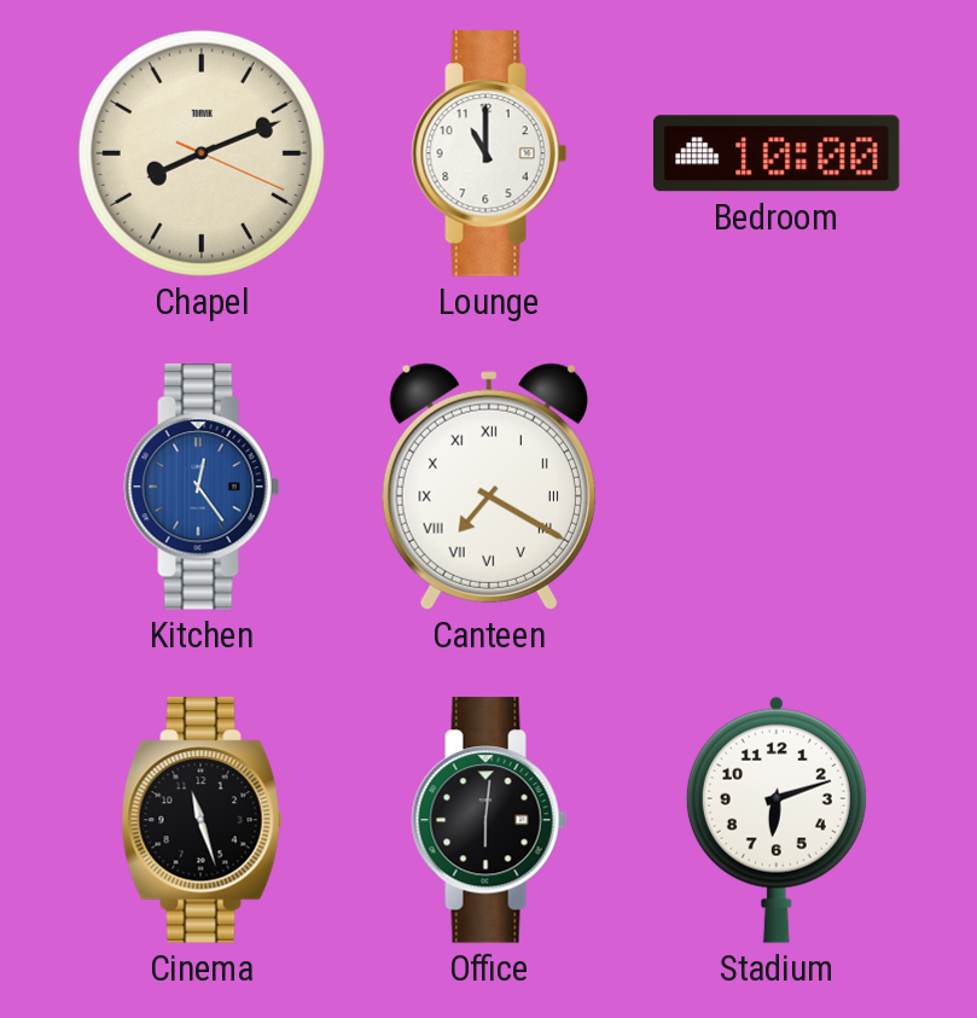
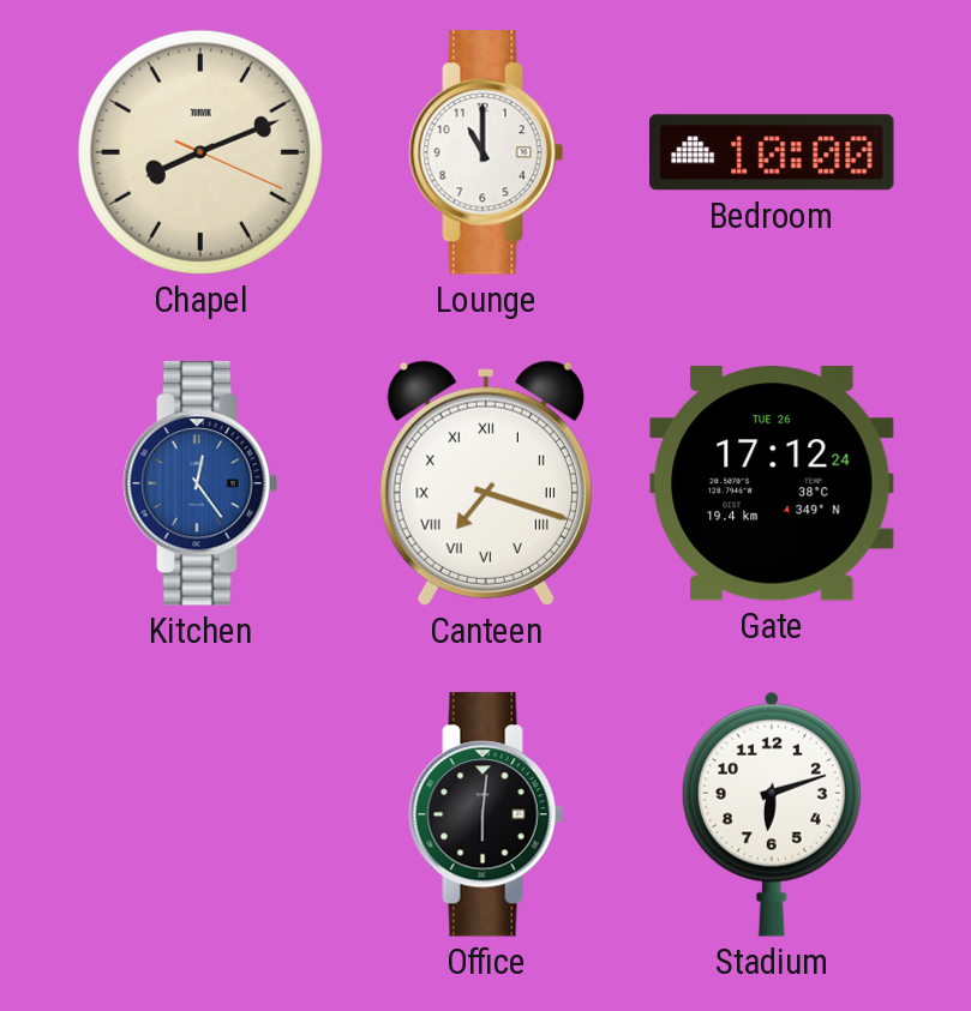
Canteen: 7:20 -> 7:18 (486, 483)
Gate: none -> 17:12 (773, 483)
Cinema: 11:27 -> none (202, 820)
